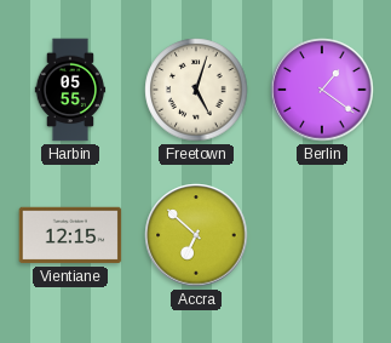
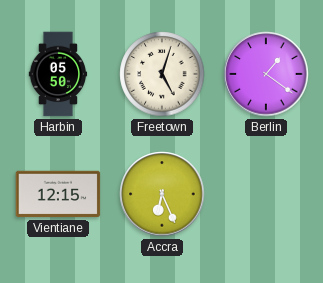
Harbin: 05:55 -> 05:50 (58, 74)
Accra: 6:52 -> 6:26 (162, 194)
